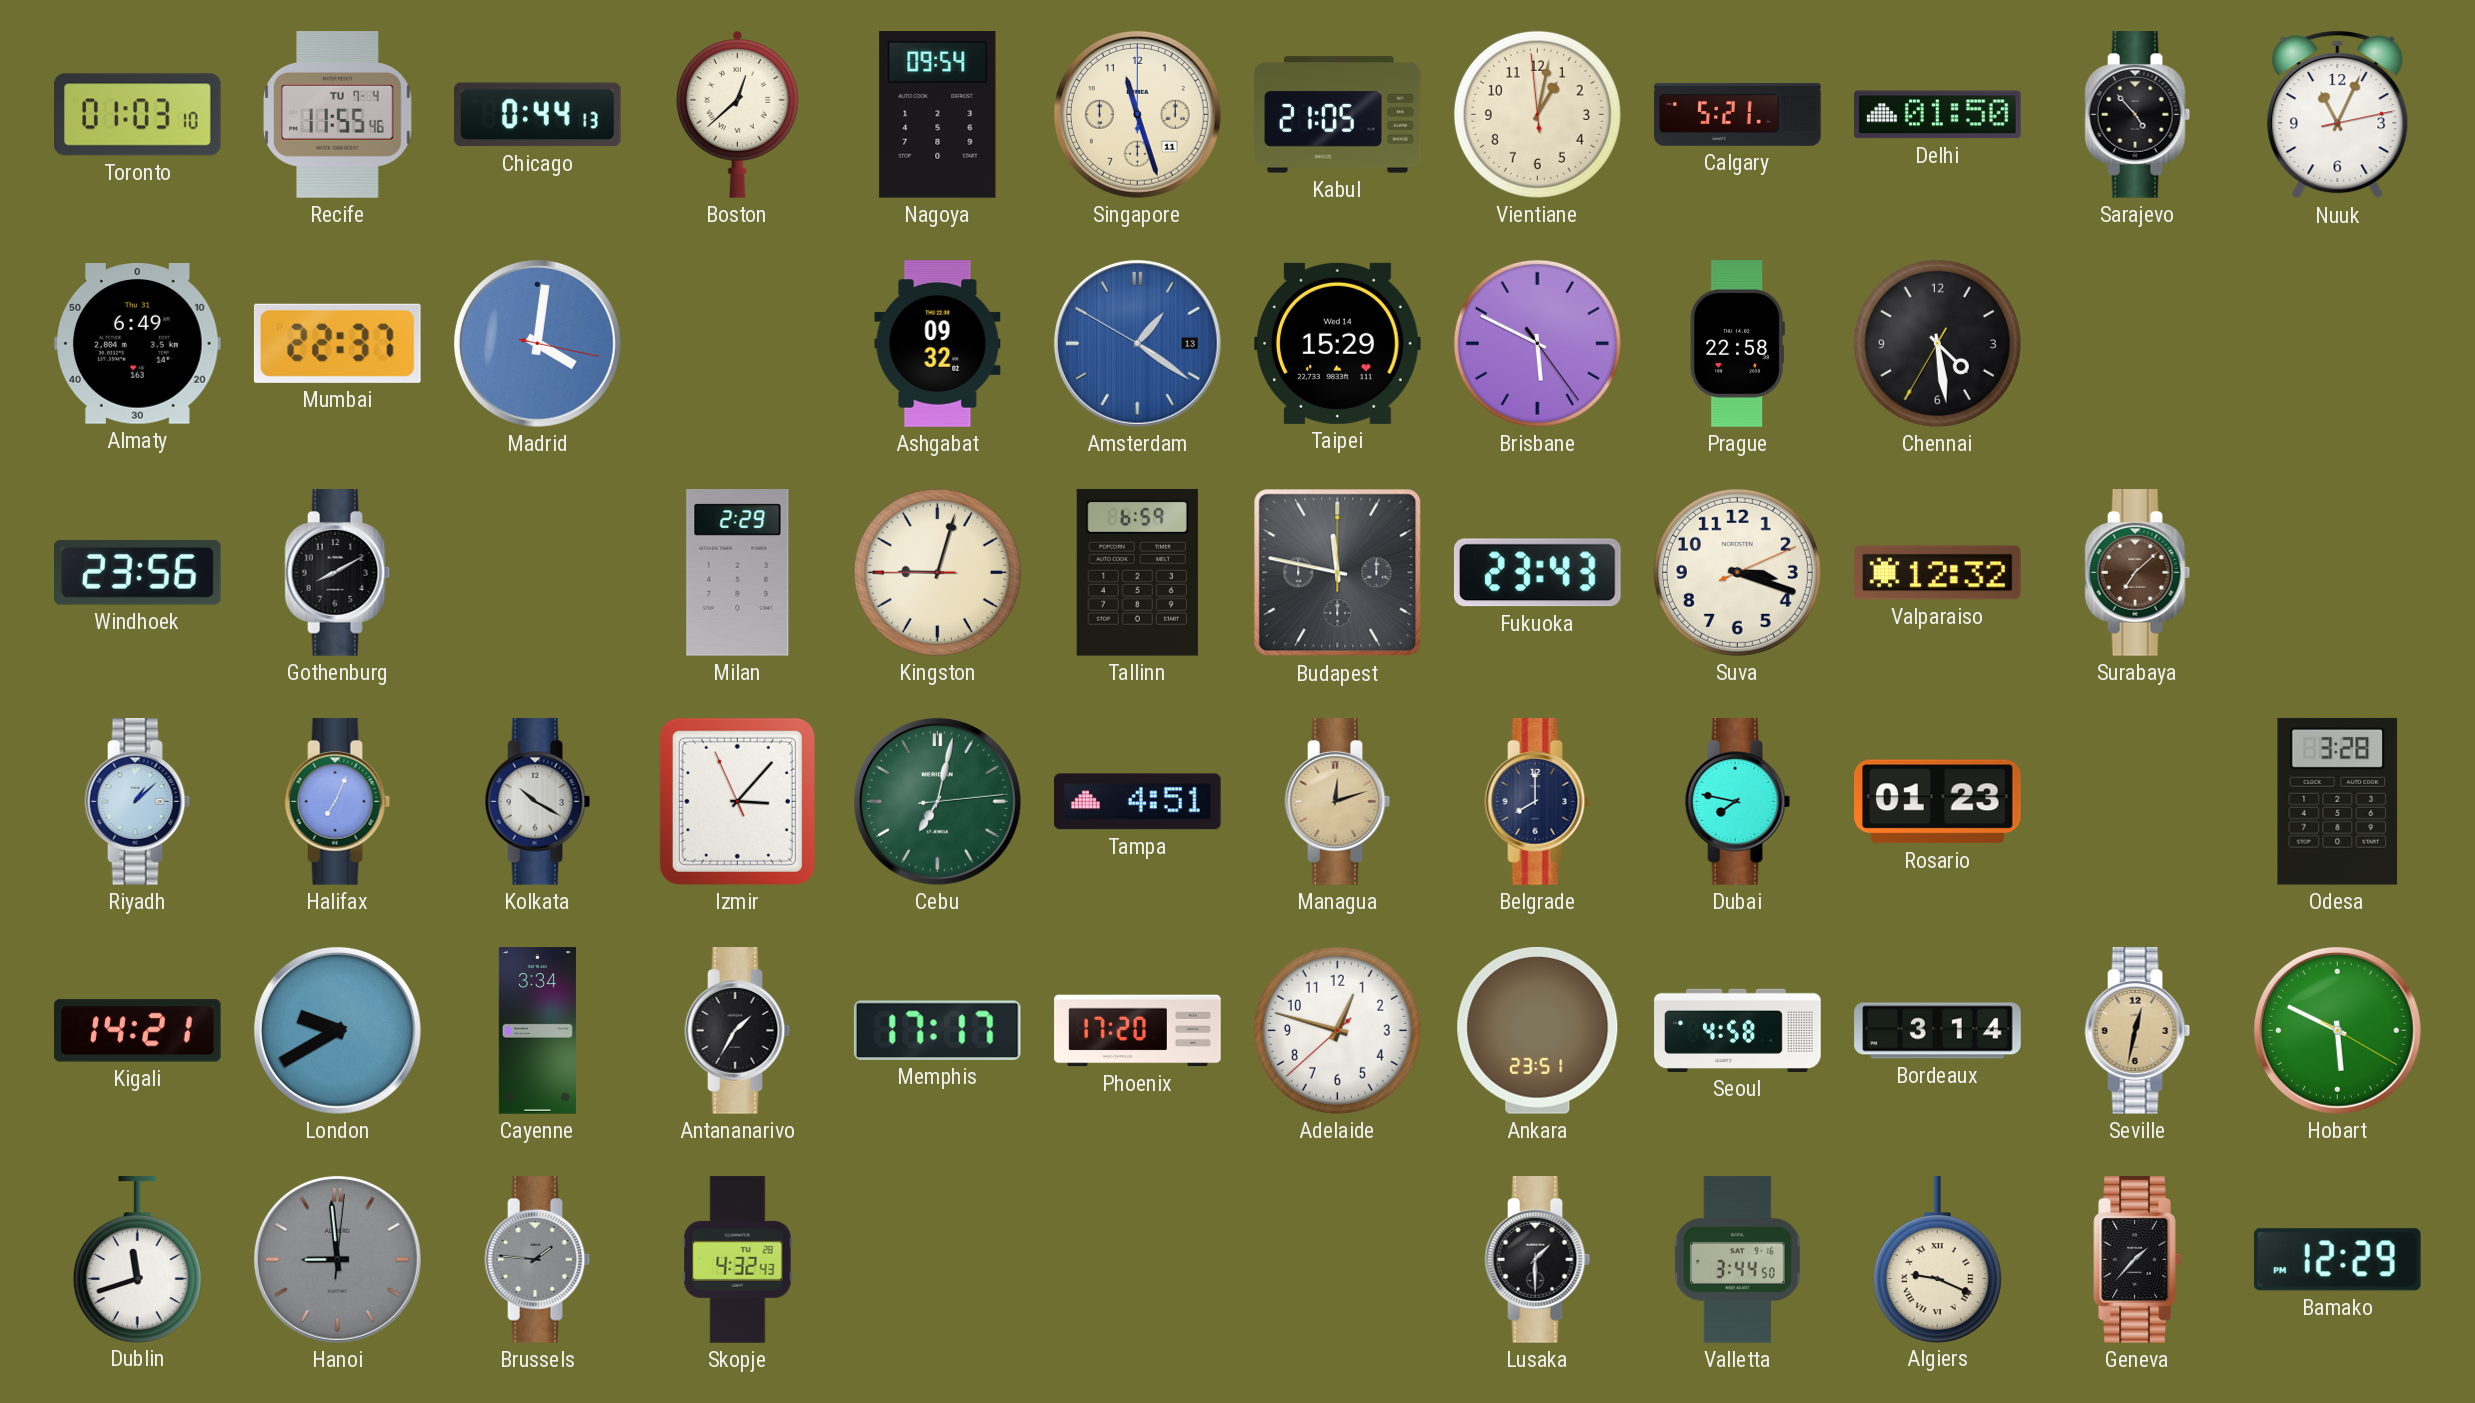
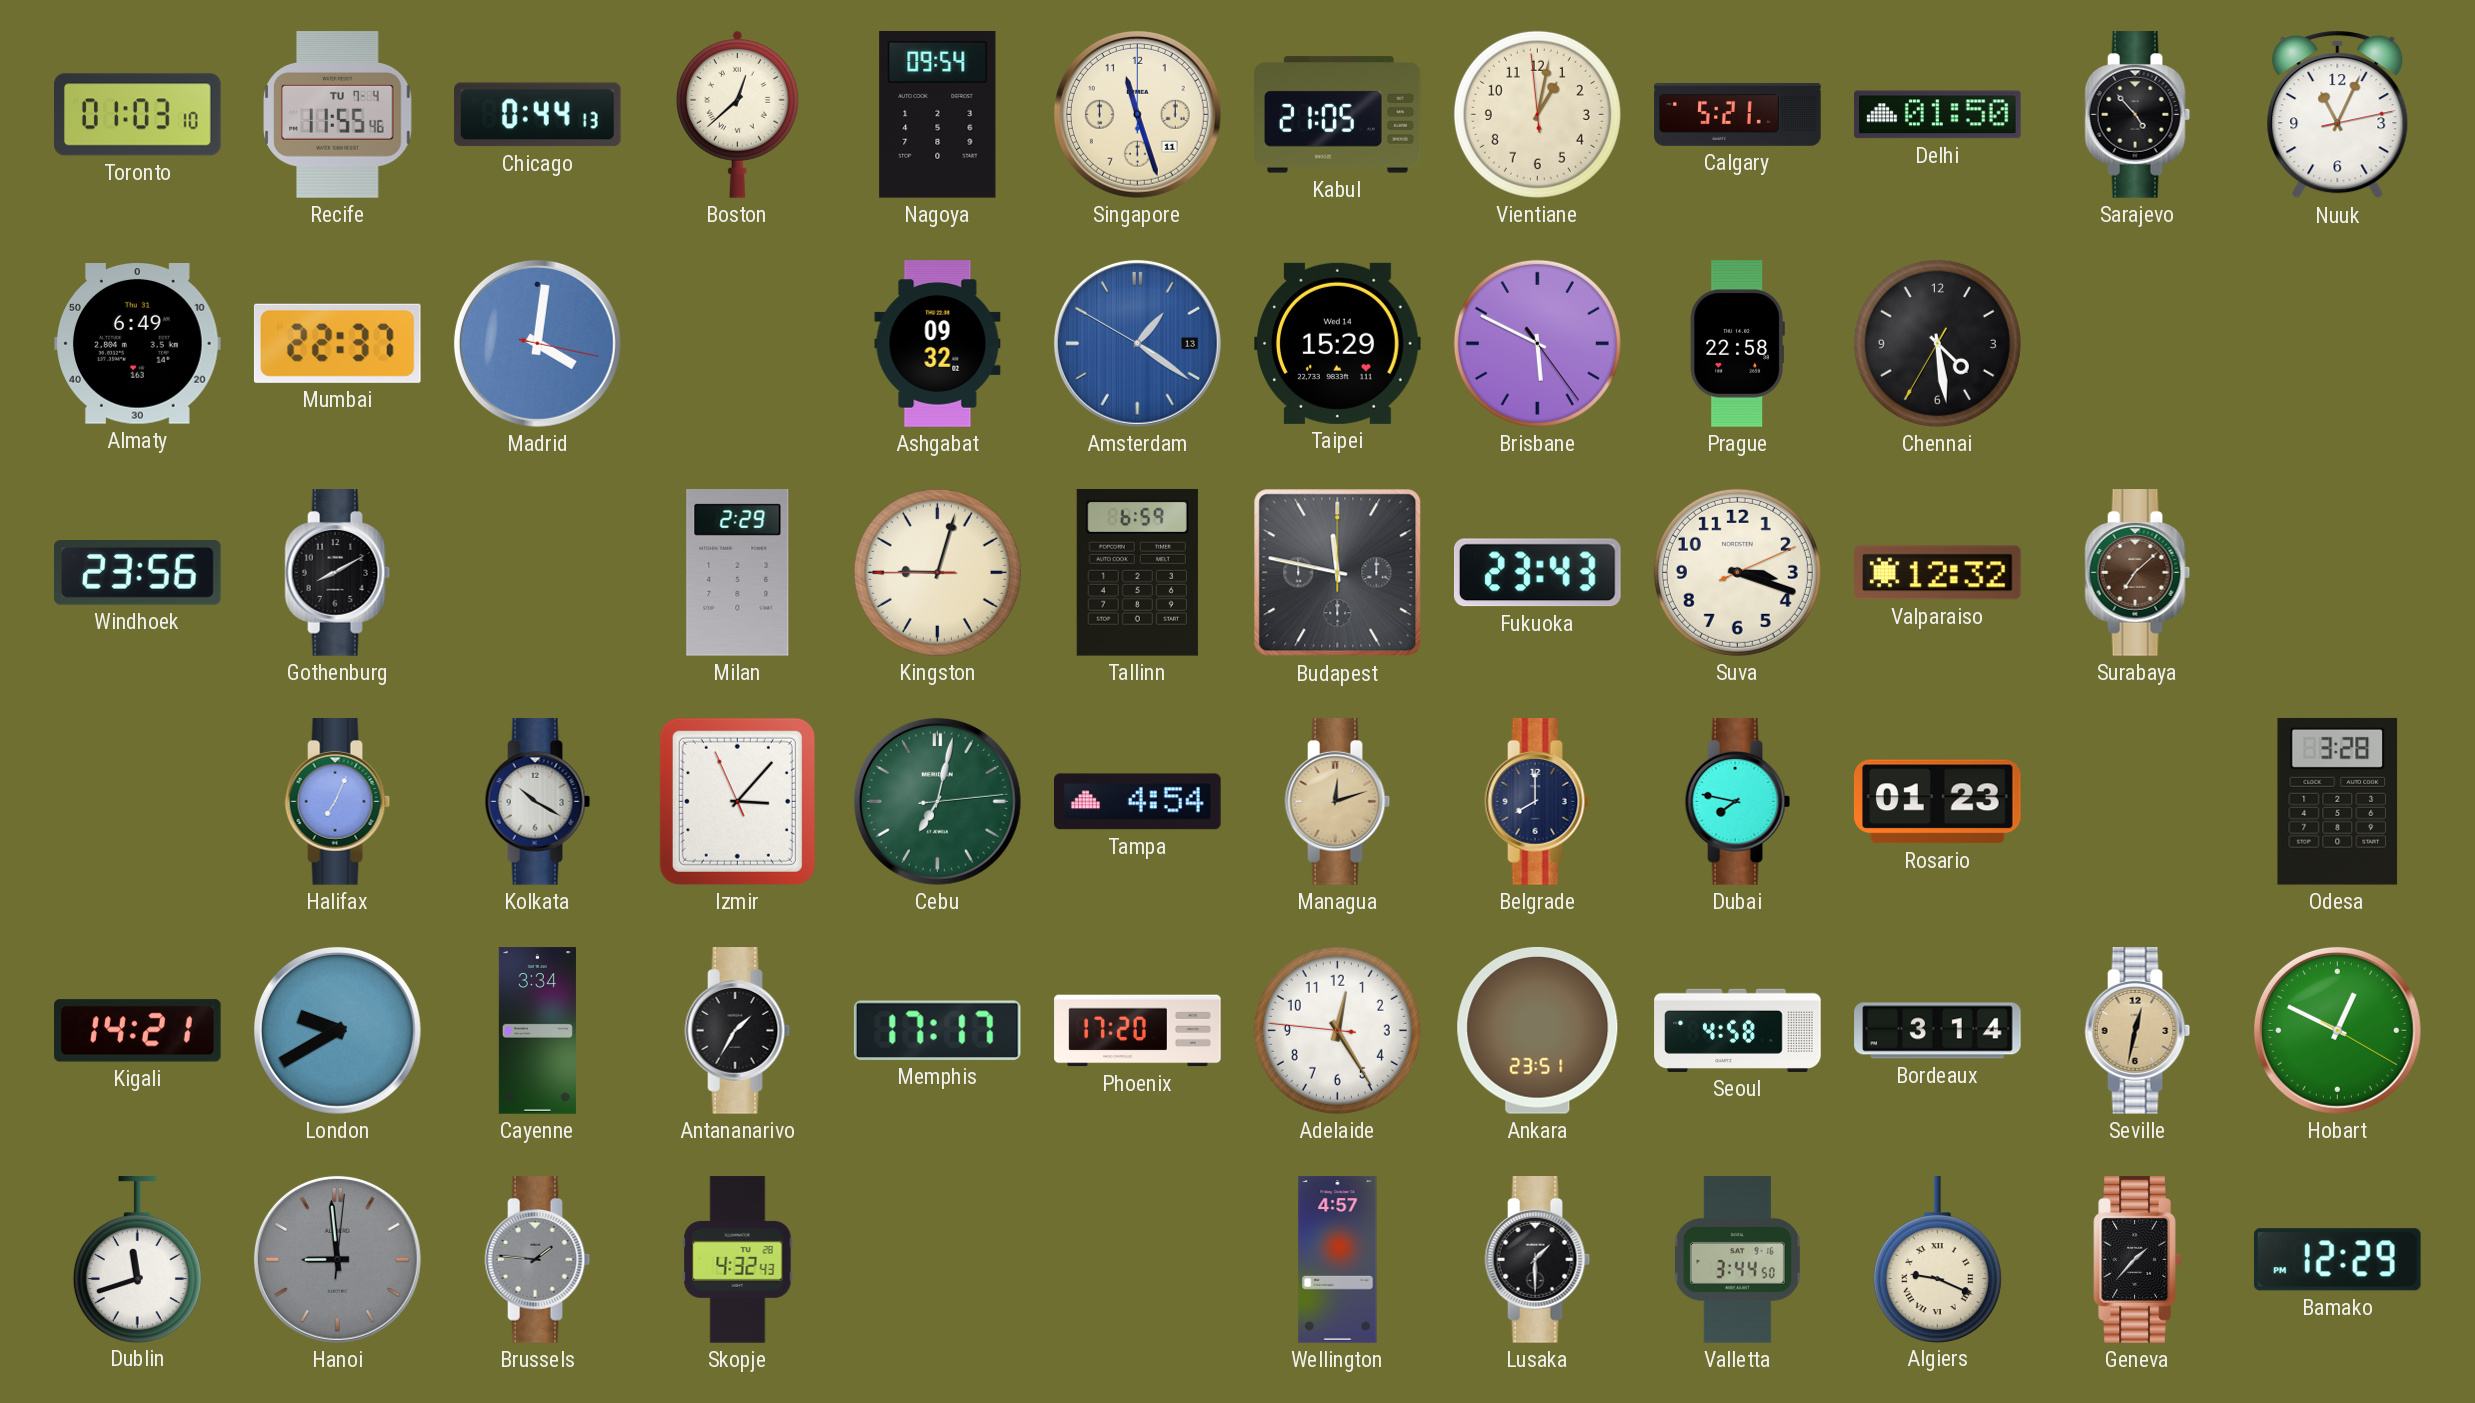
Riyadh: 1:08 -> none (138, 802)
Tampa: 4:51 -> 4:54 (1138, 802)
Adelaide: 12:47 -> 12:24 (1337, 1030)
Hobart: 5:49 -> 12:49 (2337, 1030)
Wellington: none -> 4:57 (1338, 1260)
